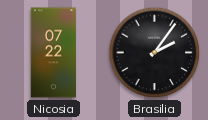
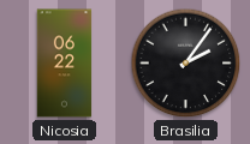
Nicosia: 07:22 -> 06:22 (65, 64)
